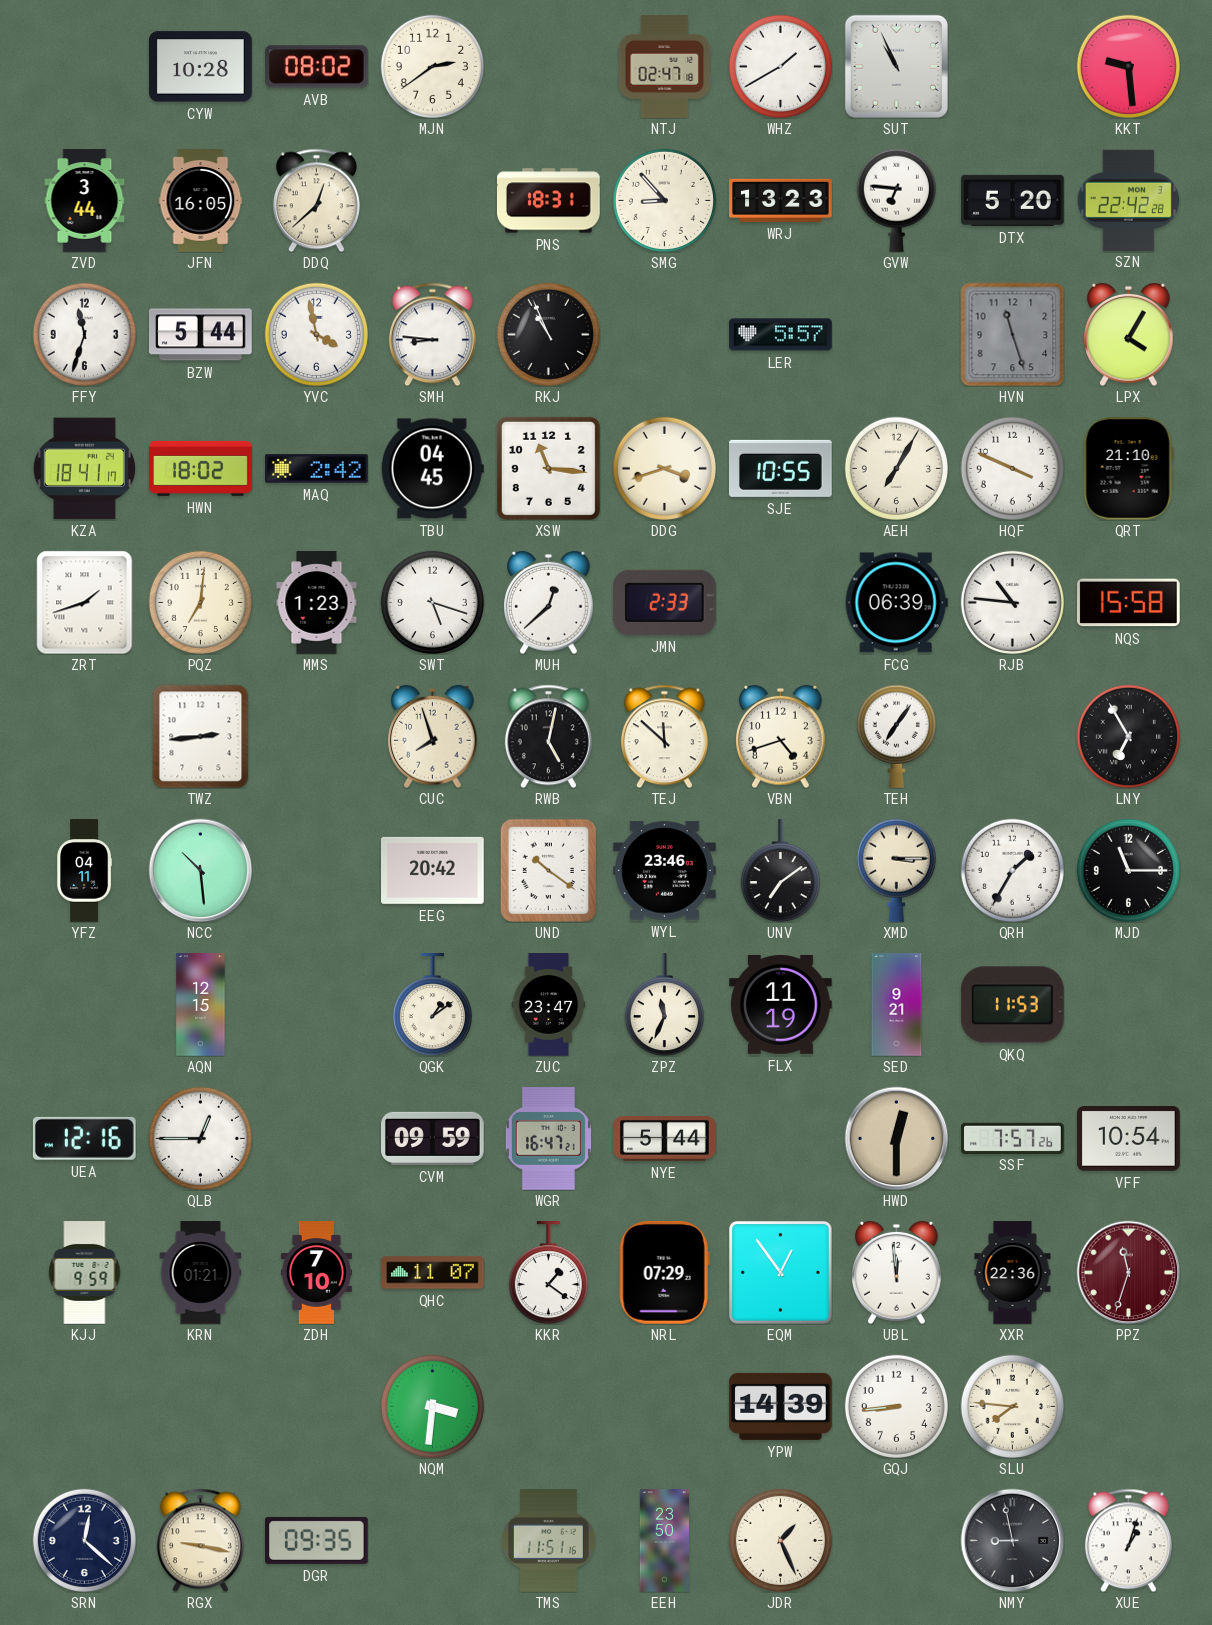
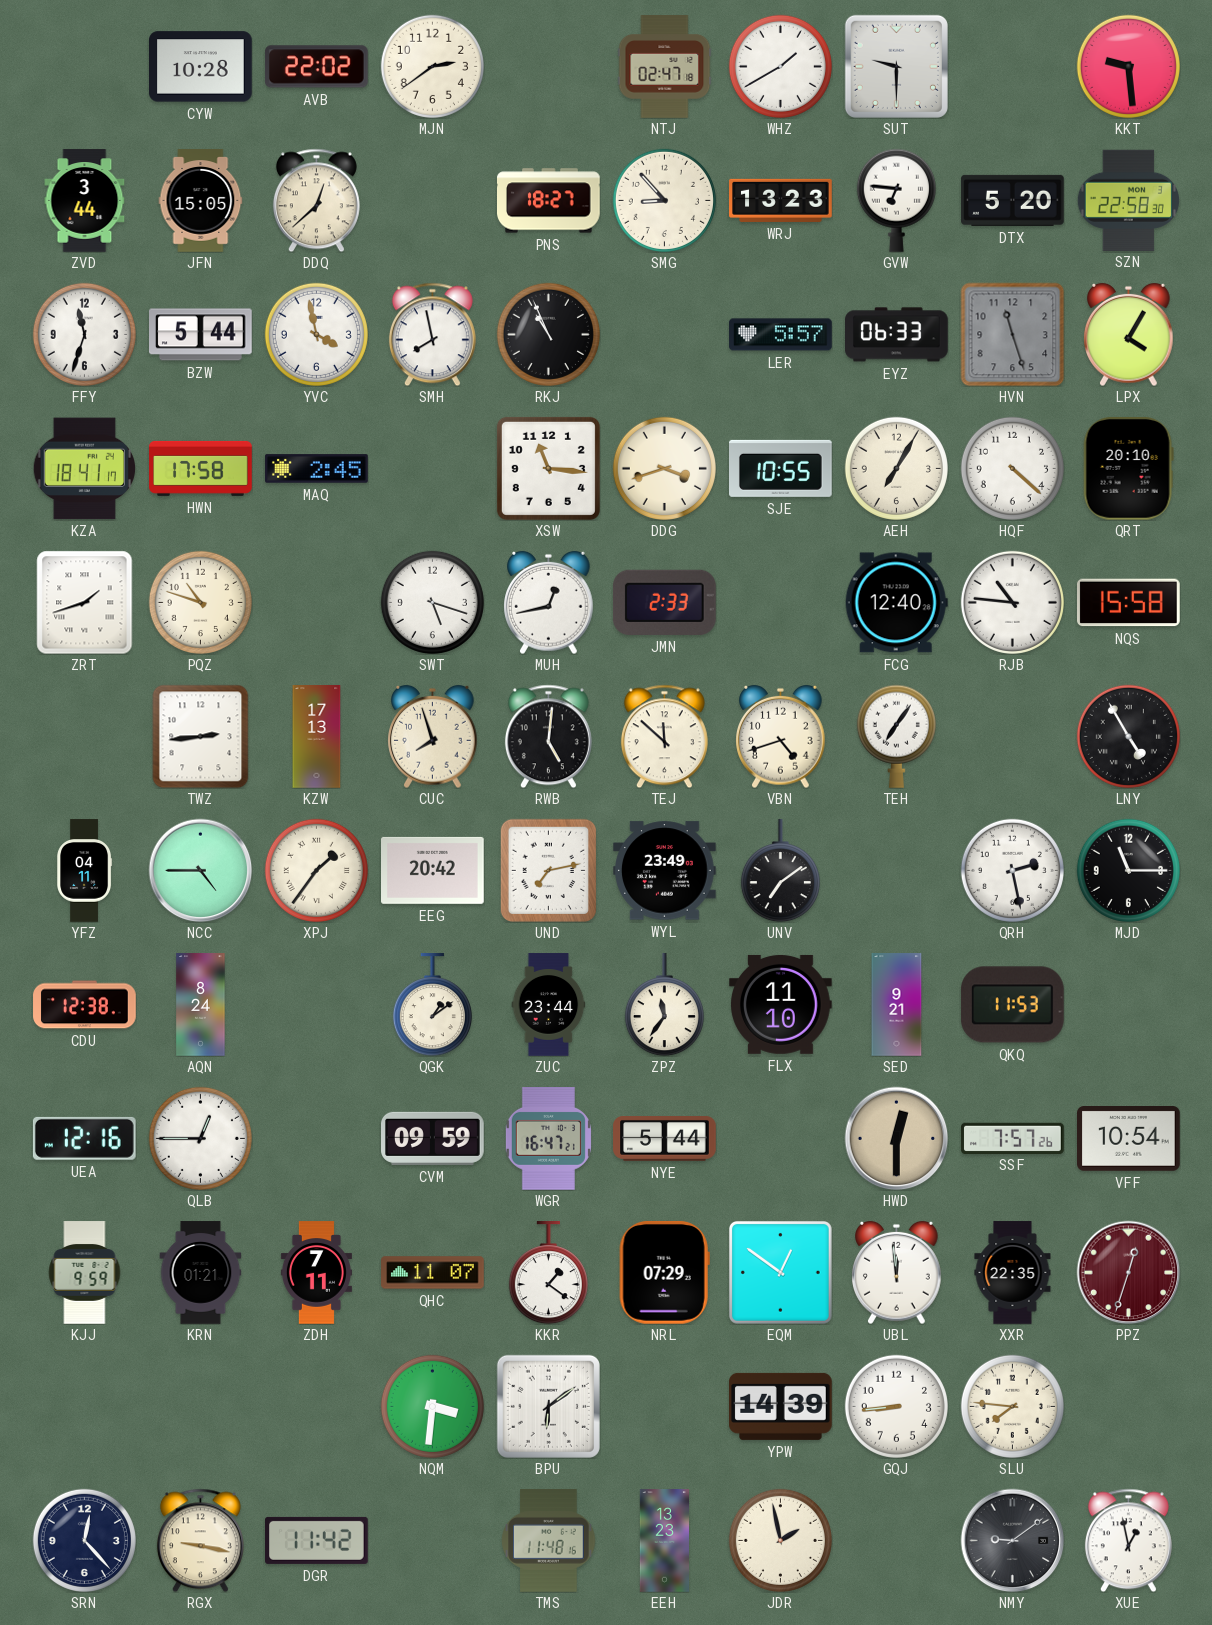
AVB: 08:02 -> 22:02 (317, 67)
SUT: 10:56 -> 9:30 (896, 66)
JFN: 16:05 -> 15:05 (201, 201)
PNS: 18:31 -> 18:27 (549, 201)
SZN: 22:42 -> 22:58 (1128, 200)
SMH: 8:46 -> 7:58 (432, 334)
EYZ: none -> 06:33 (897, 335)
HWN: 18:02 -> 17:58 (201, 468)
MAQ: 2:42 -> 2:45 (317, 469)
TBU: 04:45 -> none (432, 469)
HQF: 3:49 -> 4:22 (1012, 468)
QRT: 21:10 -> 20:10 (1128, 468)
PQZ: 7:01 -> 10:48 (200, 602)
MMS: 1:23 -> none (317, 603)
MUH: 12:38 -> 12:43 (549, 602)
FCG: 06:39 -> 12:40 (896, 603)
KZW: none -> 17:13 (317, 737)
RWB: 5:02 -> 5:01 (548, 736)
LNY: 6:55 -> 4:55 (1128, 736)
NCC: 10:29 -> 4:45 (200, 870)
XPJ: none -> 1:36 (316, 870)
UND: 10:21 -> 7:13 (548, 870)
WYL: 23:46 -> 23:49 (665, 871)
XMD: 3:15 -> none (896, 870)
QRH: 1:35 -> 2:28 (1012, 870)
CDU: none -> 12:38 (85, 1005)
AQN: 12:15 -> 8:24 (201, 1005)
ZUC: 23:47 -> 23:44 (549, 1005)
ZPZ: 11:34 -> 11:36 (664, 1005)
FLX: 11:19 -> 11:10 (781, 1004)
ZDH: 7:10 -> 7:11 (316, 1273)
EQM: 12:54 -> 12:51 (781, 1273)
XXR: 22:36 -> 22:35 (1013, 1273)
PPZ: 11:33 -> 12:33 (1128, 1272)
BPU: none -> 6:09 (548, 1406)
SRN: 12:22 -> 12:23 (84, 1540)
DGR: 09:35 -> 11:42 (317, 1540)
TMS: 11:51 -> 11:48 (549, 1541)
EEH: 23:50 -> 13:23 (664, 1541)
JDR: 1:26 -> 1:58 (780, 1540)
NMY: 8:58 -> 9:09 (1012, 1540)
XUE: 1:03 -> 12:58 (1128, 1540)
